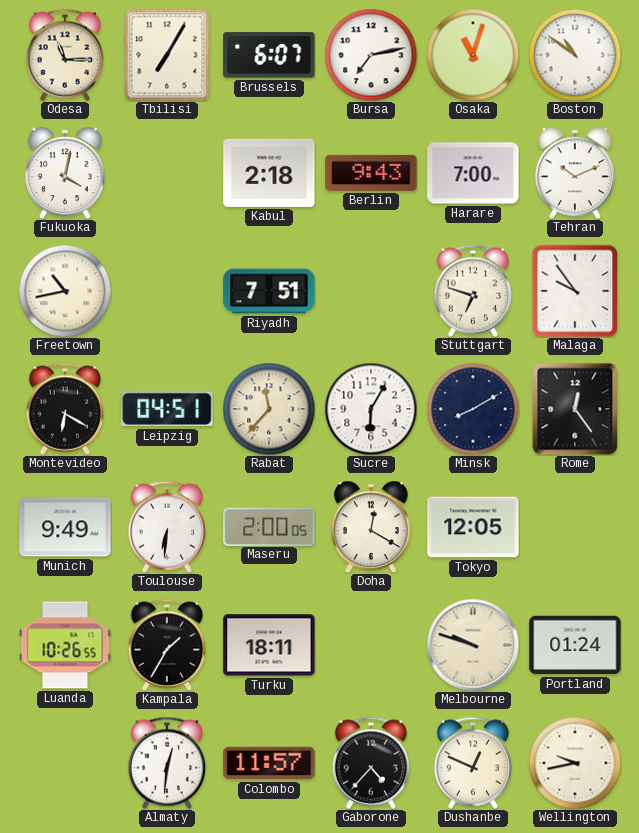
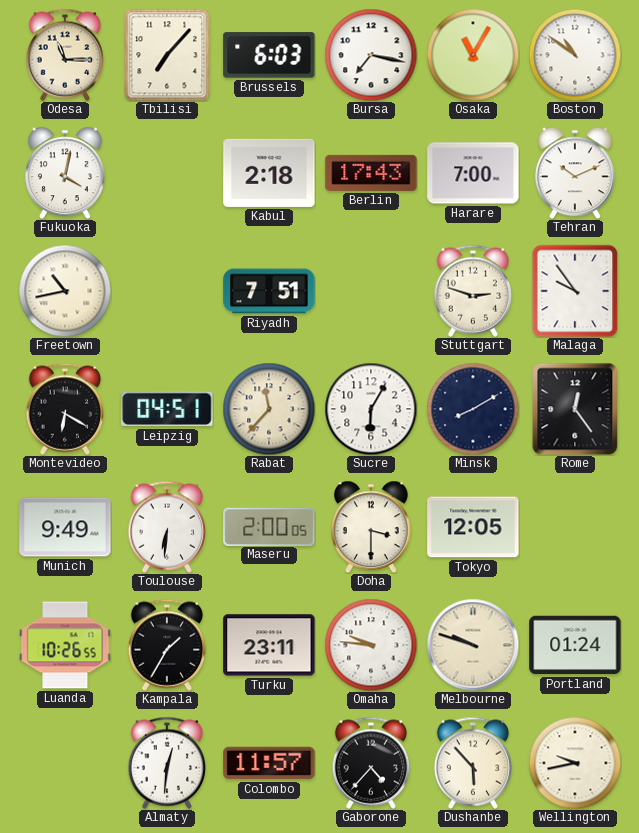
Tbilisi: 7:05 -> 7:07 (167, 55)
Brussels: 6:07 -> 6:03 (269, 55)
Bursa: 7:13 -> 7:17 (371, 55)
Osaka: 11:03 -> 11:05 (473, 55)
Berlin: 9:43 -> 17:43 (371, 173)
Stuttgart: 6:48 -> 2:48 (473, 291)
Doha: 12:20 -> 3:30 (371, 527)
Turku: 18:11 -> 23:11 (269, 645)
Omaha: none -> 9:46 (371, 645)
Dushanbe: 12:49 -> 5:53 (473, 763)
